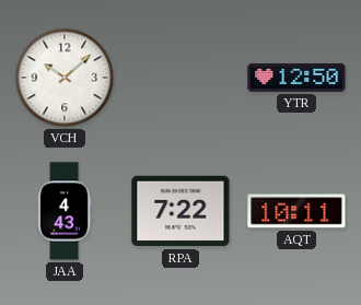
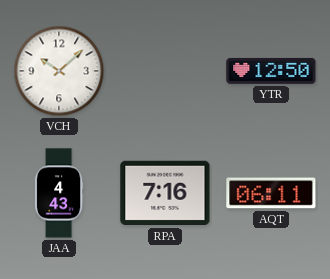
RPA: 7:22 -> 7:16 (165, 193)
AQT: 10:11 -> 06:11 (271, 193)
